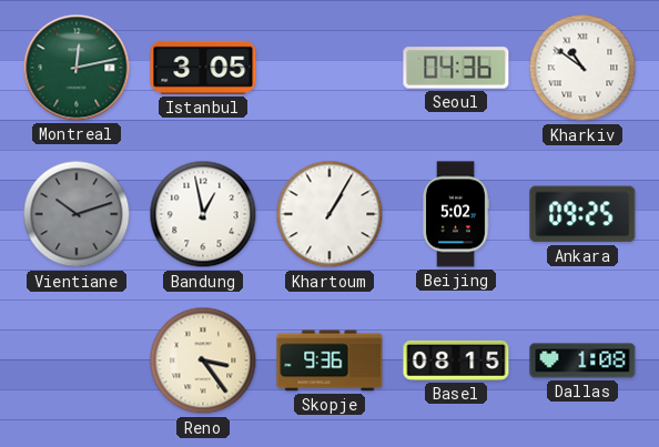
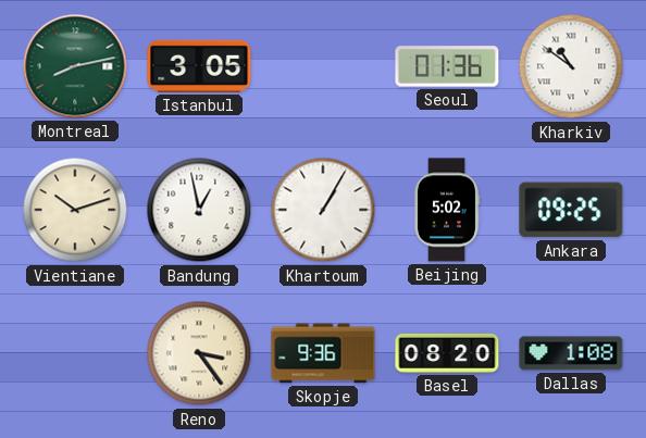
Montreal: 12:13 -> 8:13 (75, 66)
Seoul: 04:36 -> 01:36 (447, 66)
Vientiane dial: grey -> cream (75, 210)
Basel: 08:15 -> 08:20 (447, 353)
